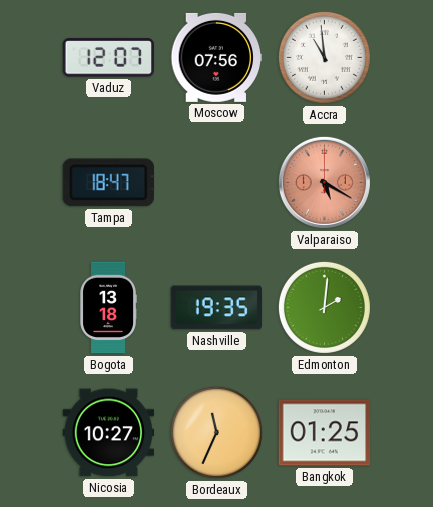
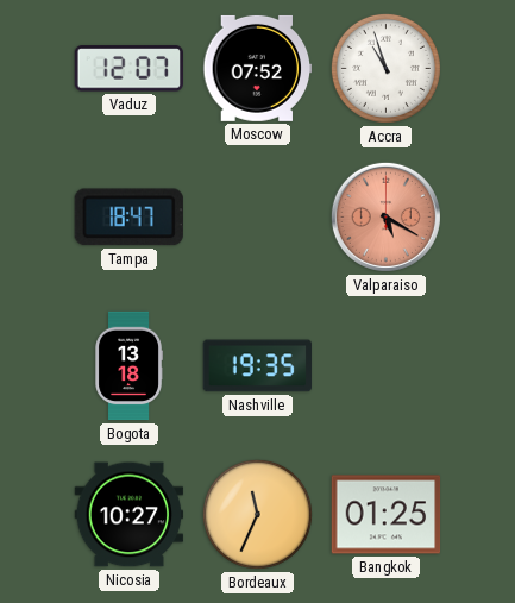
Moscow: 07:56 -> 07:52 (258, 68)
Accra: 10:59 -> 10:57 (385, 68)
Edmonton: 2:01 -> none (324, 307)
